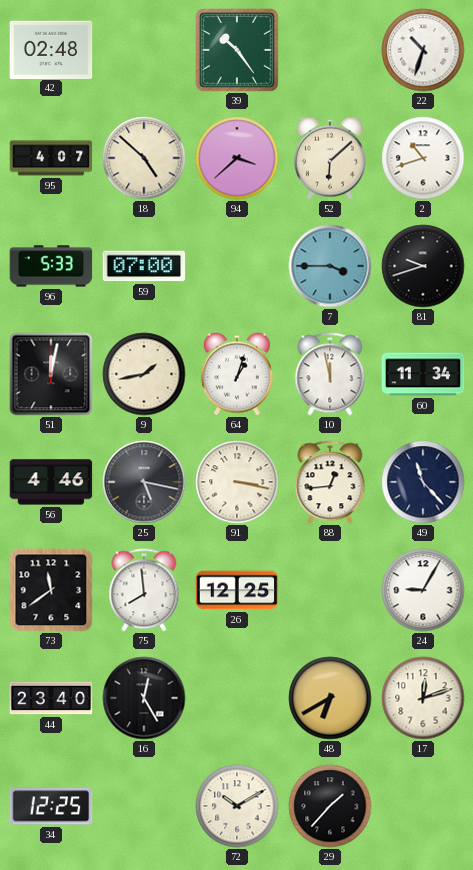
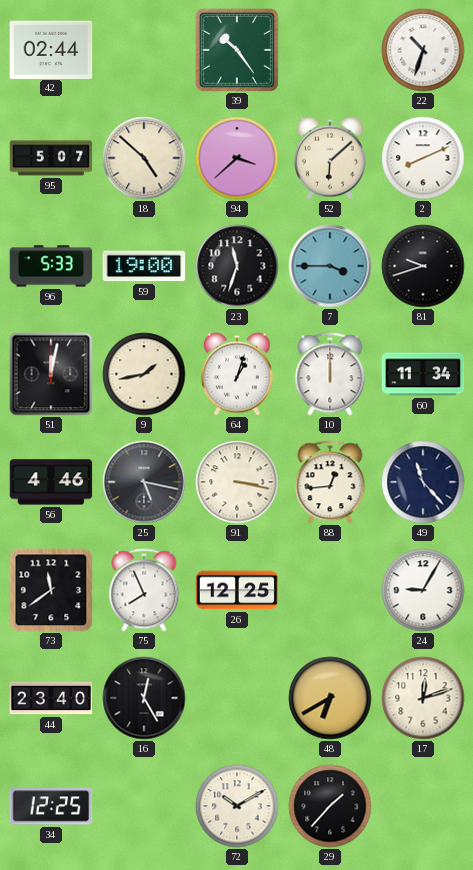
42: 02:48 -> 02:44 (51, 49)
95: 4:07 -> 5:07 (51, 158)
2: 10:42 -> 8:11 (423, 158)
59: 07:00 -> 19:00 (144, 266)
23: none -> 11:33 (237, 266)
10: 11:58 -> 12:00 (330, 374)
75: 7:59 -> 7:56 (144, 590)
